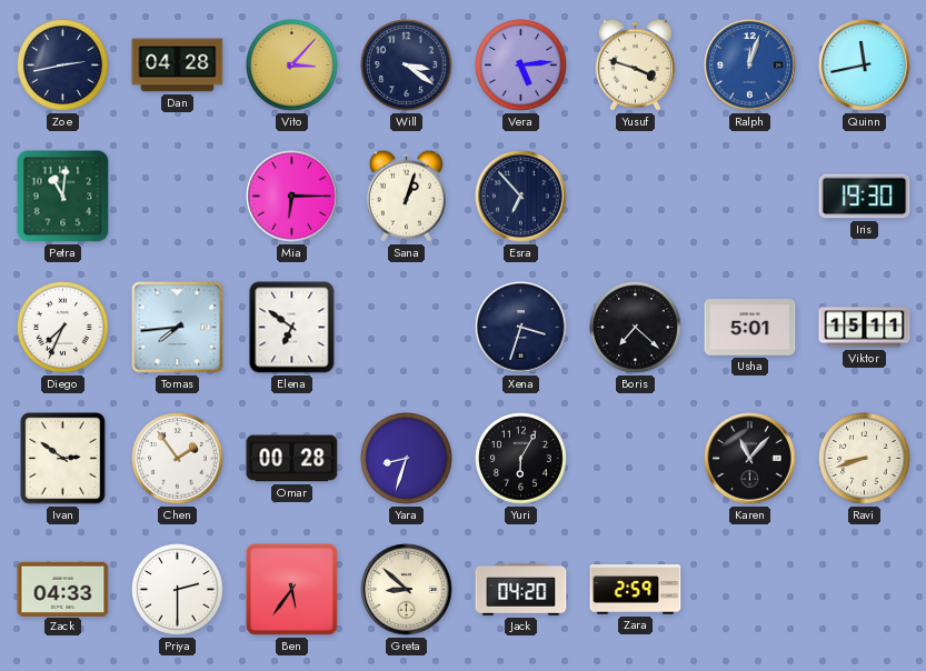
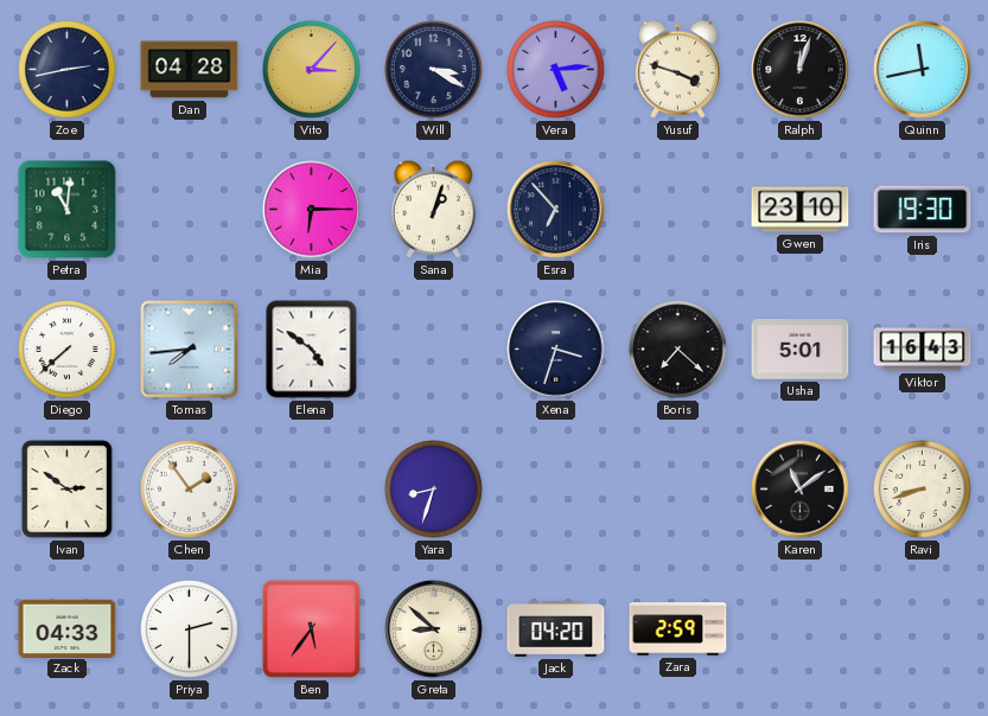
Will: 3:21 -> 3:20 (434, 70)
Ralph dial: blue -> black (801, 70)
Gwen: none -> 23:10 (801, 210)
Diego: 7:34 -> 7:38 (68, 350)
Elena: 6:51 -> 4:51 (312, 350)
Viktor: 15:11 -> 16:43 (923, 350)
Omar: 00:28 -> none (292, 459)
Yuri: 6:05 -> none (521, 459)
Karen: 11:07 -> 11:09 (801, 490)
